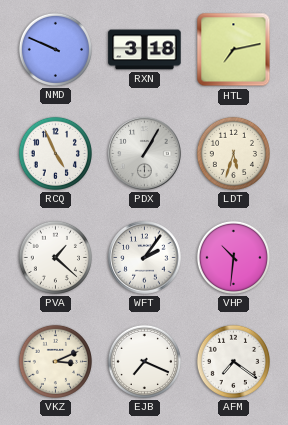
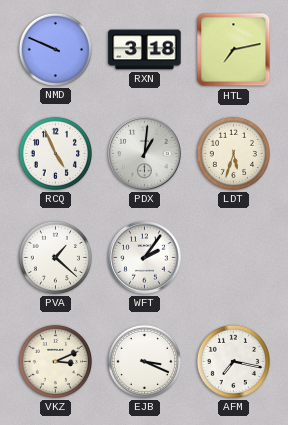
PDX: 1:05 -> 1:01 (145, 154)
VHP: 10:31 -> none (233, 257)
EJB: 7:19 -> 3:19 (144, 361)
AFM: 7:21 -> 7:17 (233, 361)
